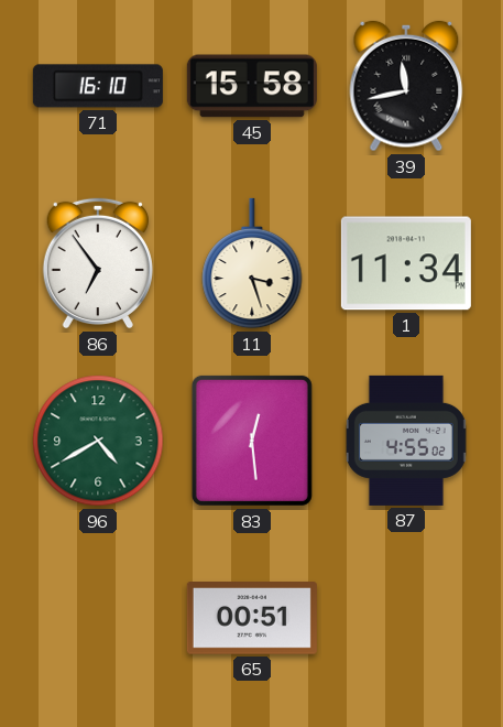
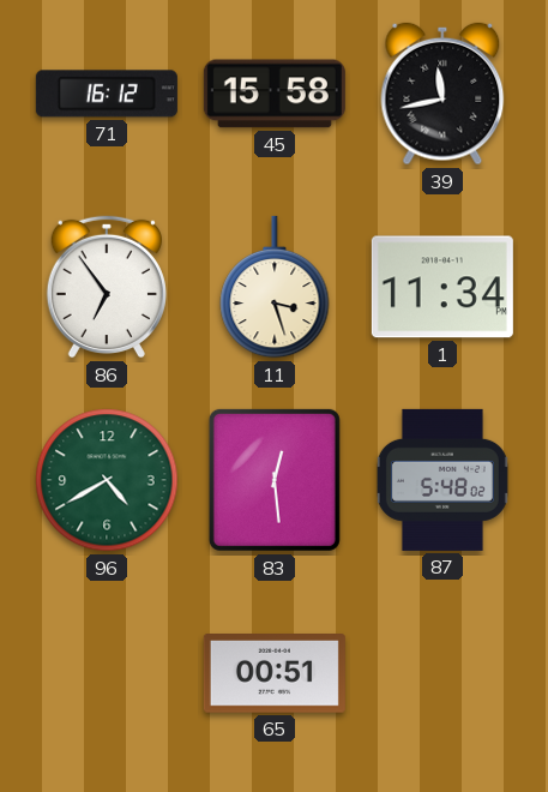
71: 16:10 -> 16:12 (107, 94)
87: 4:55 -> 5:48 (442, 480)
